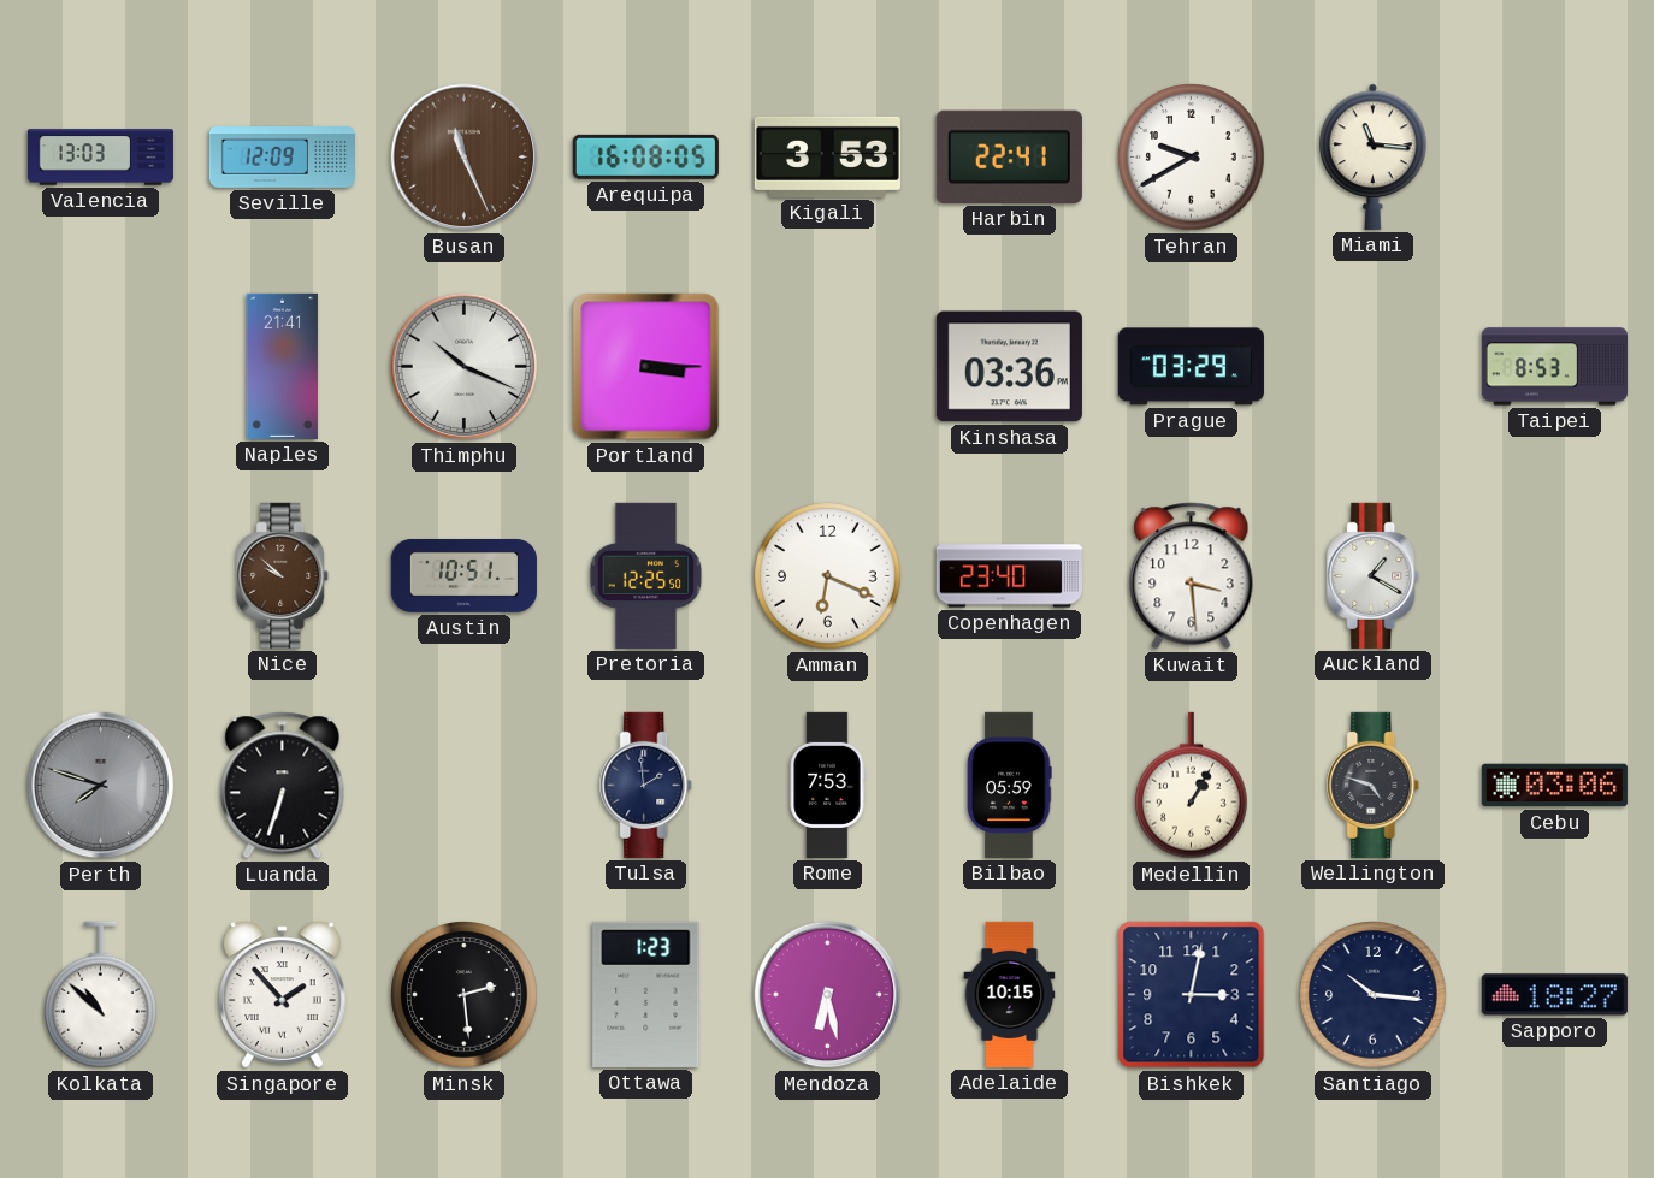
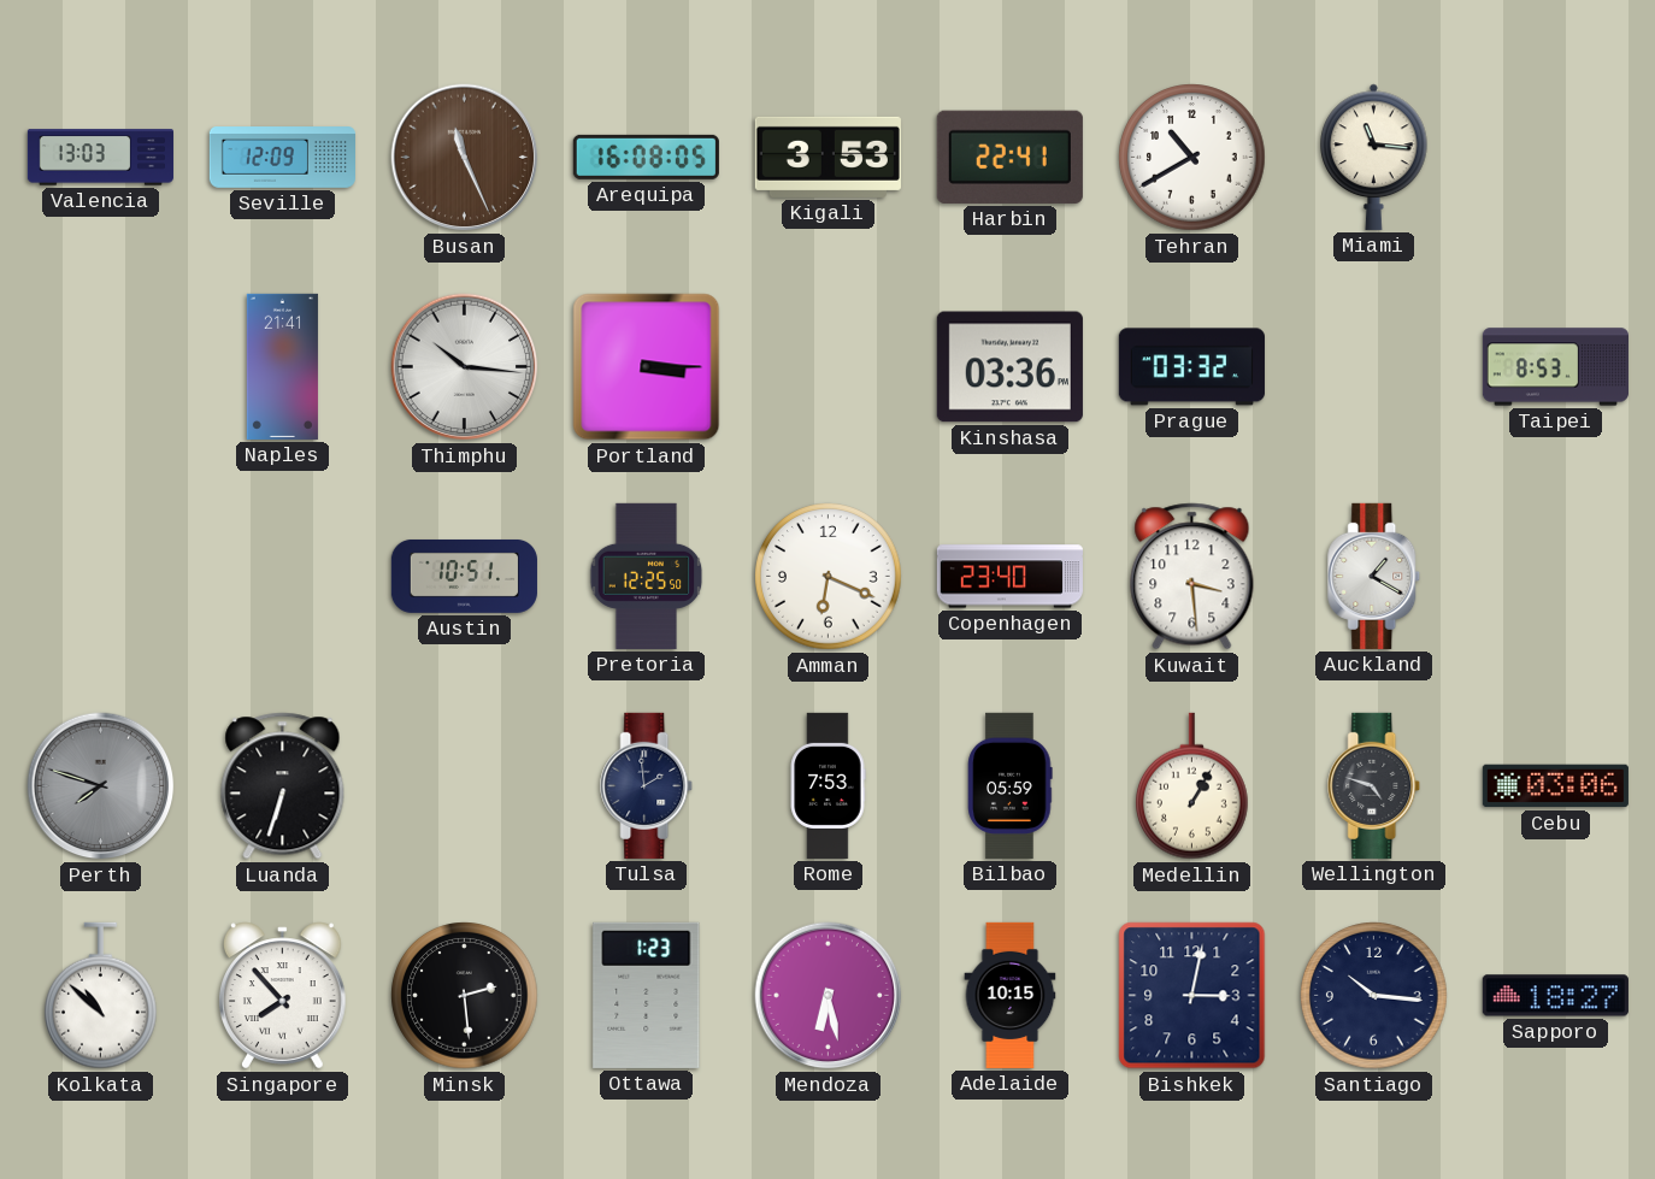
Tehran: 9:40 -> 10:40 (1192, 158)
Thimphu: 10:19 -> 10:16 (465, 367)
Prague: 03:29 -> 03:32 (1191, 367)
Nice: 9:52 -> none (283, 575)
Singapore: 1:53 -> 7:53 (282, 996)
